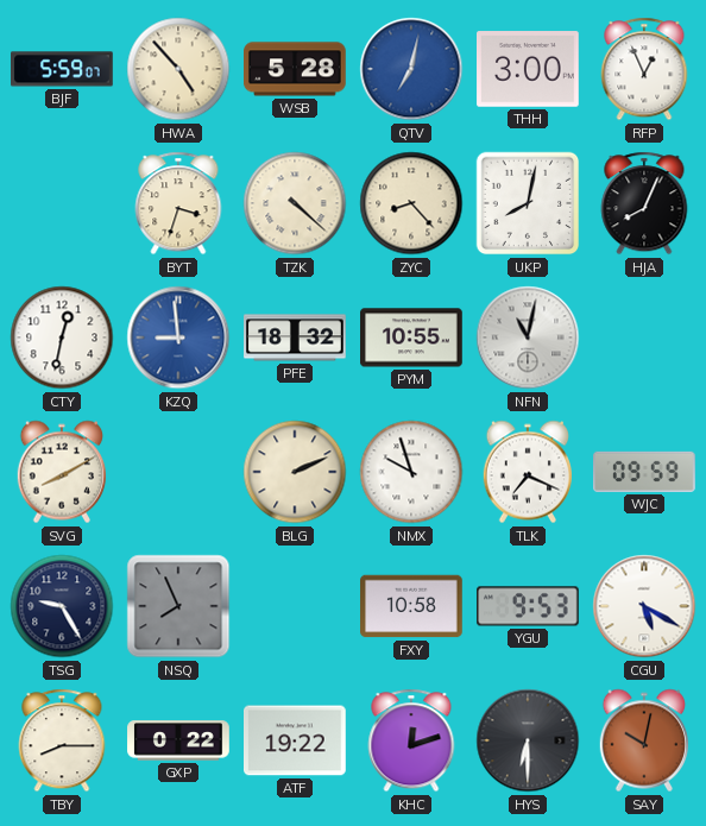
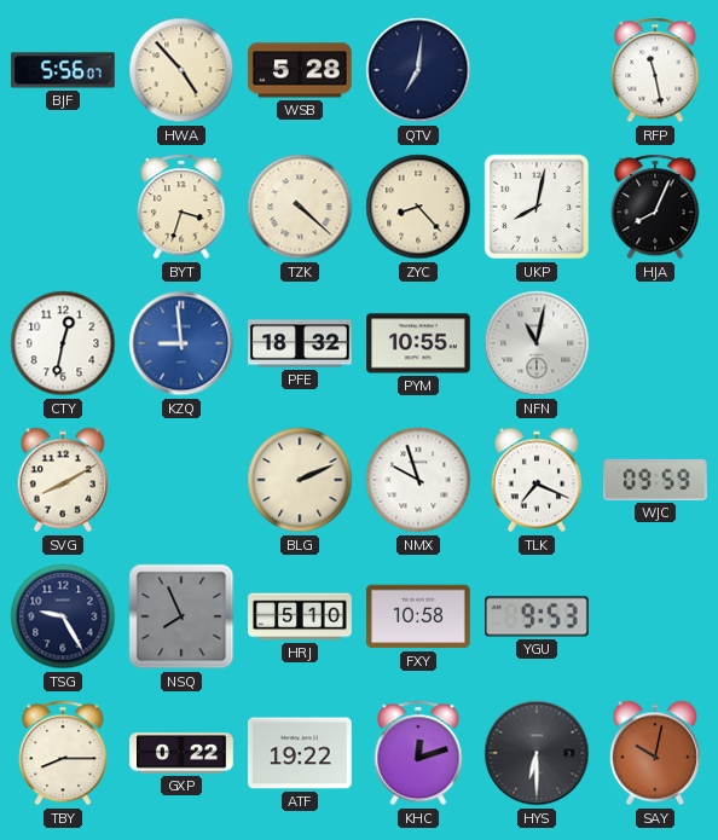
BJF: 5:59 -> 5:56 (64, 70)
QTV: 7:02 -> 7:01 (418, 70)
QTV dial: blue -> navy (418, 70)
THH: 3:00 -> none (529, 69)
RFP: 12:56 -> 11:28 (655, 70)
HRJ: none -> 5:10 (300, 616)
CGU: 5:20 -> none (644, 606)
